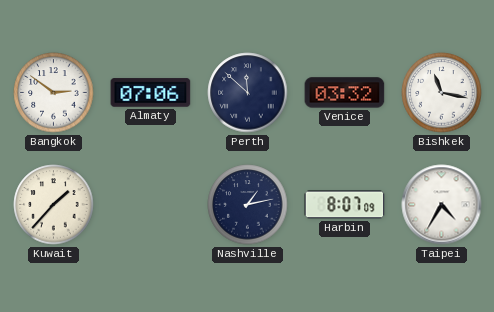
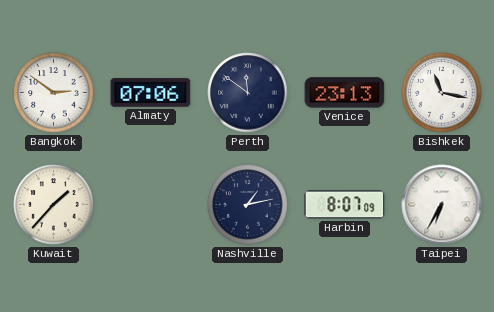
Perth: 11:52 -> 11:51 (248, 93)
Venice: 03:32 -> 23:13 (345, 93)
Taipei: 4:35 -> 6:35 (442, 205)
